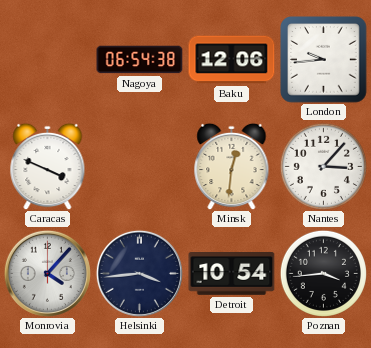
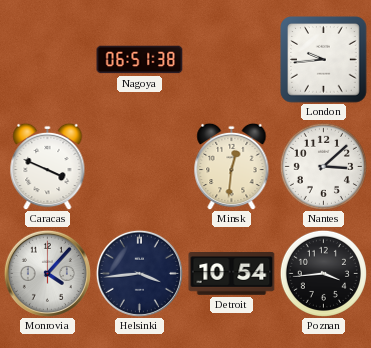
Nagoya: 06:54 -> 06:51 (140, 60)
Baku: 12:06 -> none (232, 60)
Nantes: 3:07 -> 3:08 (323, 166)
